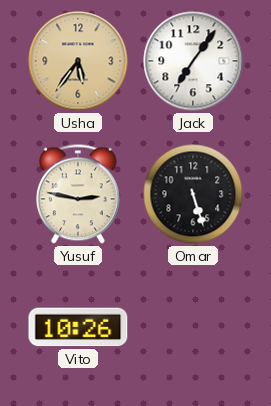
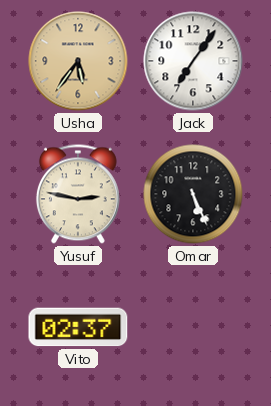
Omar: 5:27 -> 5:26 (193, 194)
Vito: 10:26 -> 02:37 (78, 327)
